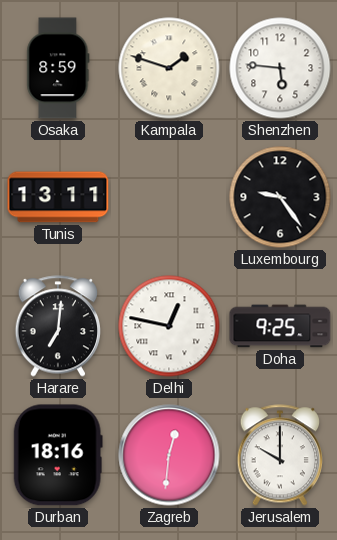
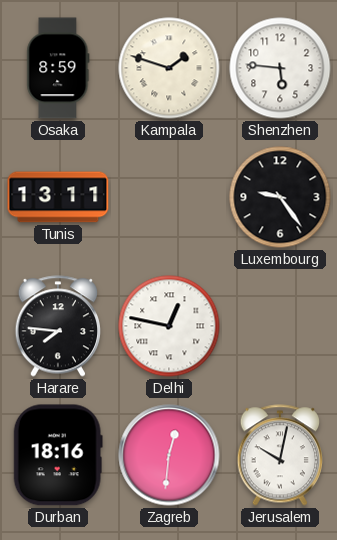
Harare: 7:01 -> 7:46 (57, 326)
Doha: 9:25 -> none (280, 326)
Jerusalem: 10:00 -> 10:02 (279, 455)
